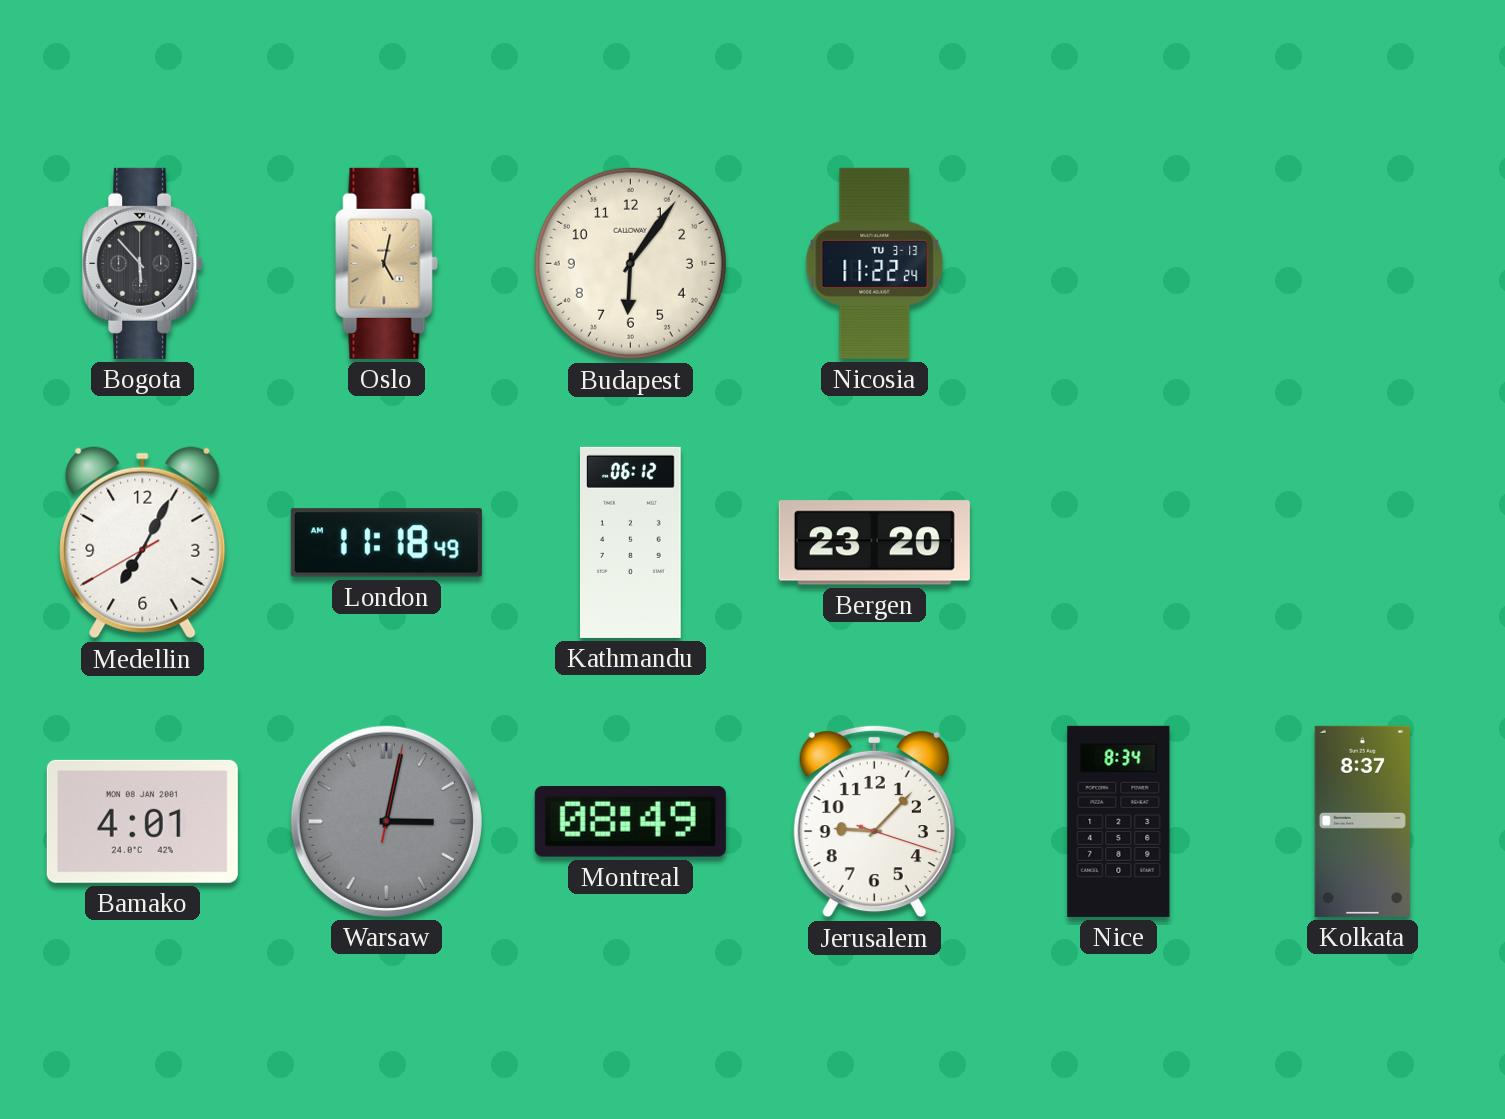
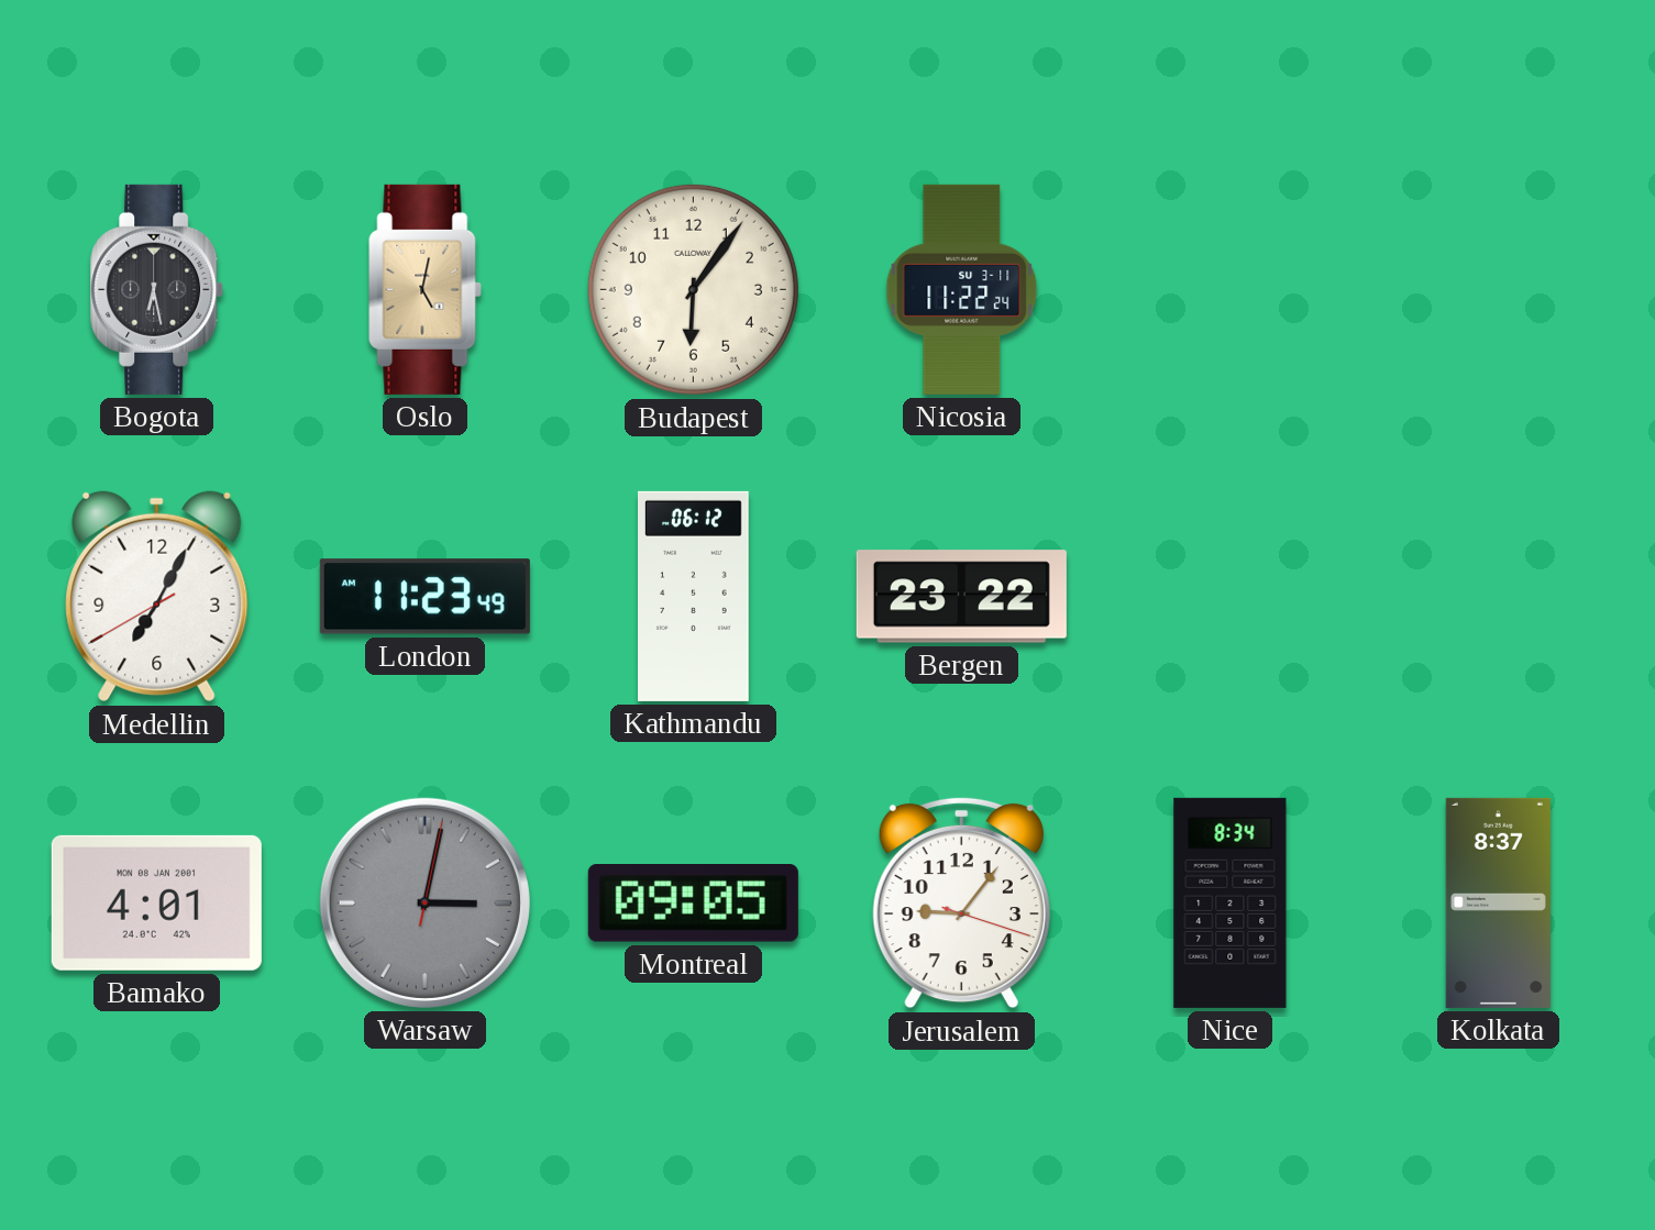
Bogota: 5:53 -> 6:28 (157, 289)
Nicosia date: TU 3-13 -> SU 3-11 (962, 289)
London: 11:18 -> 11:23 (424, 597)
Bergen: 23:20 -> 23:22 (961, 597)
Montreal: 08:49 -> 09:05 (693, 904)
Jerusalem: 9:07 -> 9:06 (961, 902)
